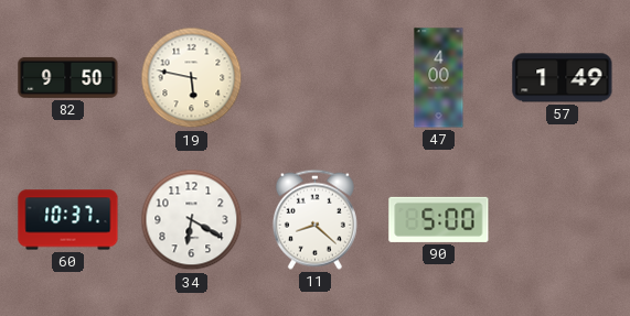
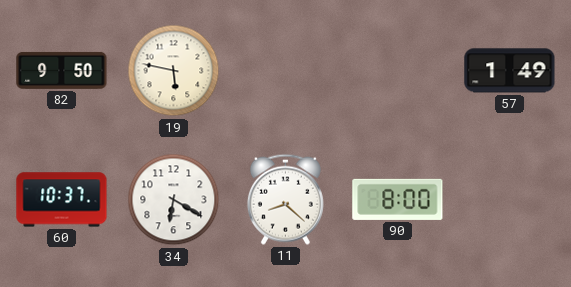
47: 4:00 -> none (439, 78)
90: 5:00 -> 8:00 (398, 199)
